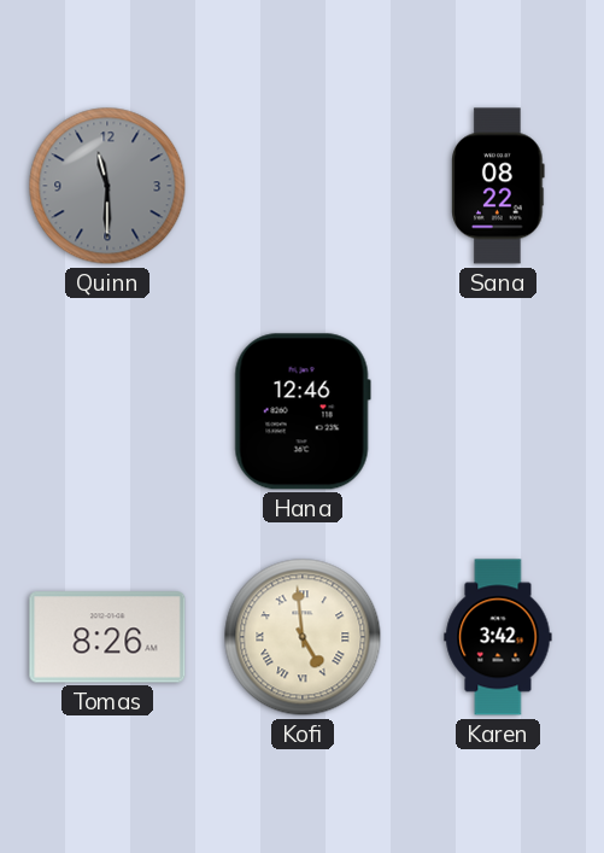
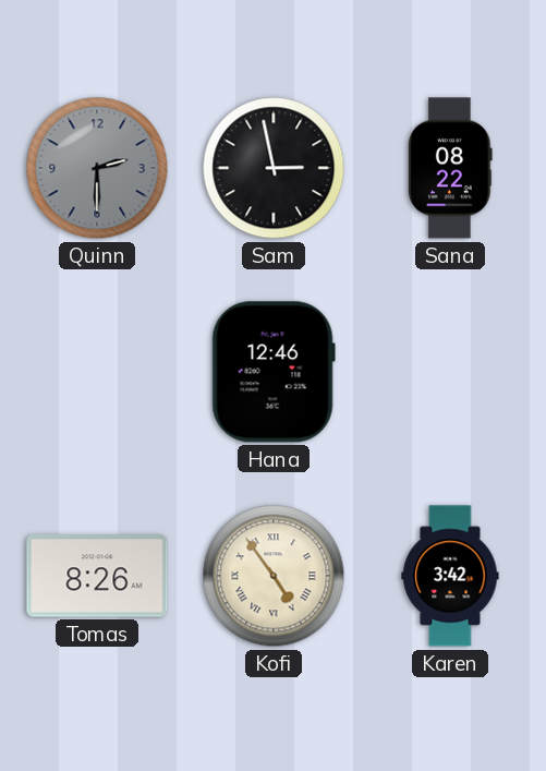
Quinn: 11:30 -> 2:30 (97, 168)
Sam: none -> 2:58 (274, 168)
Kofi: 4:59 -> 4:54 (274, 576)
